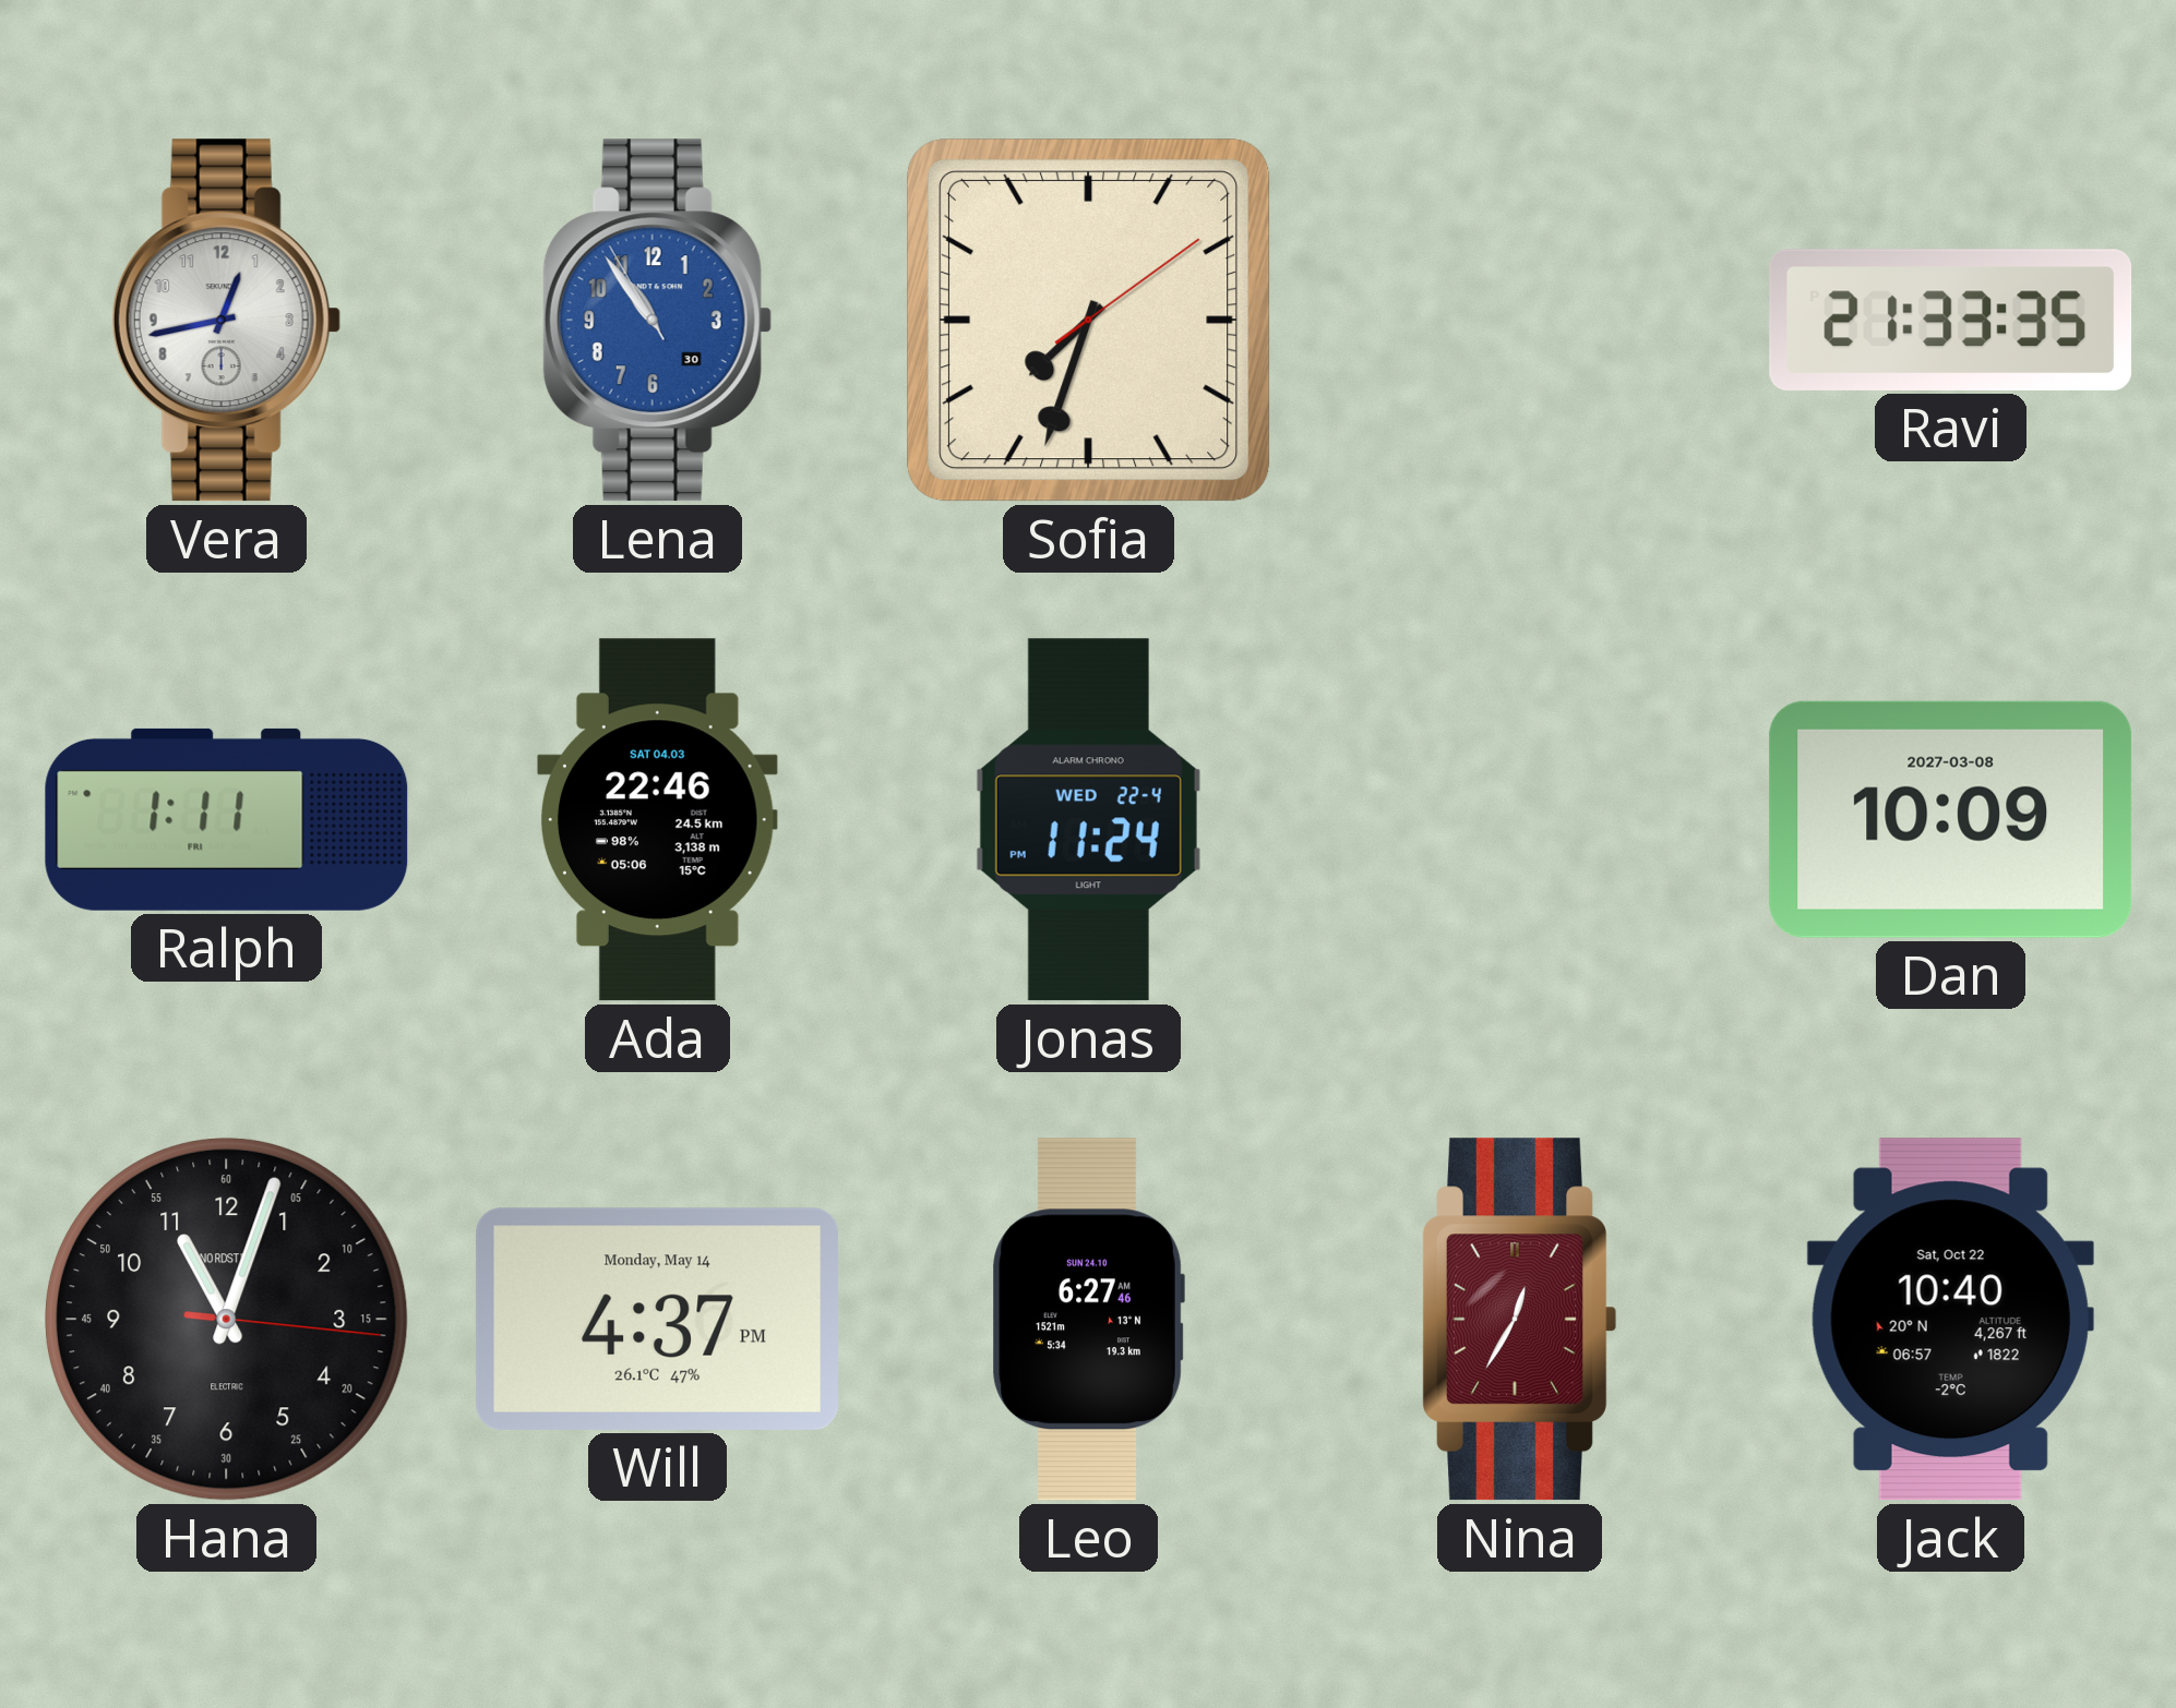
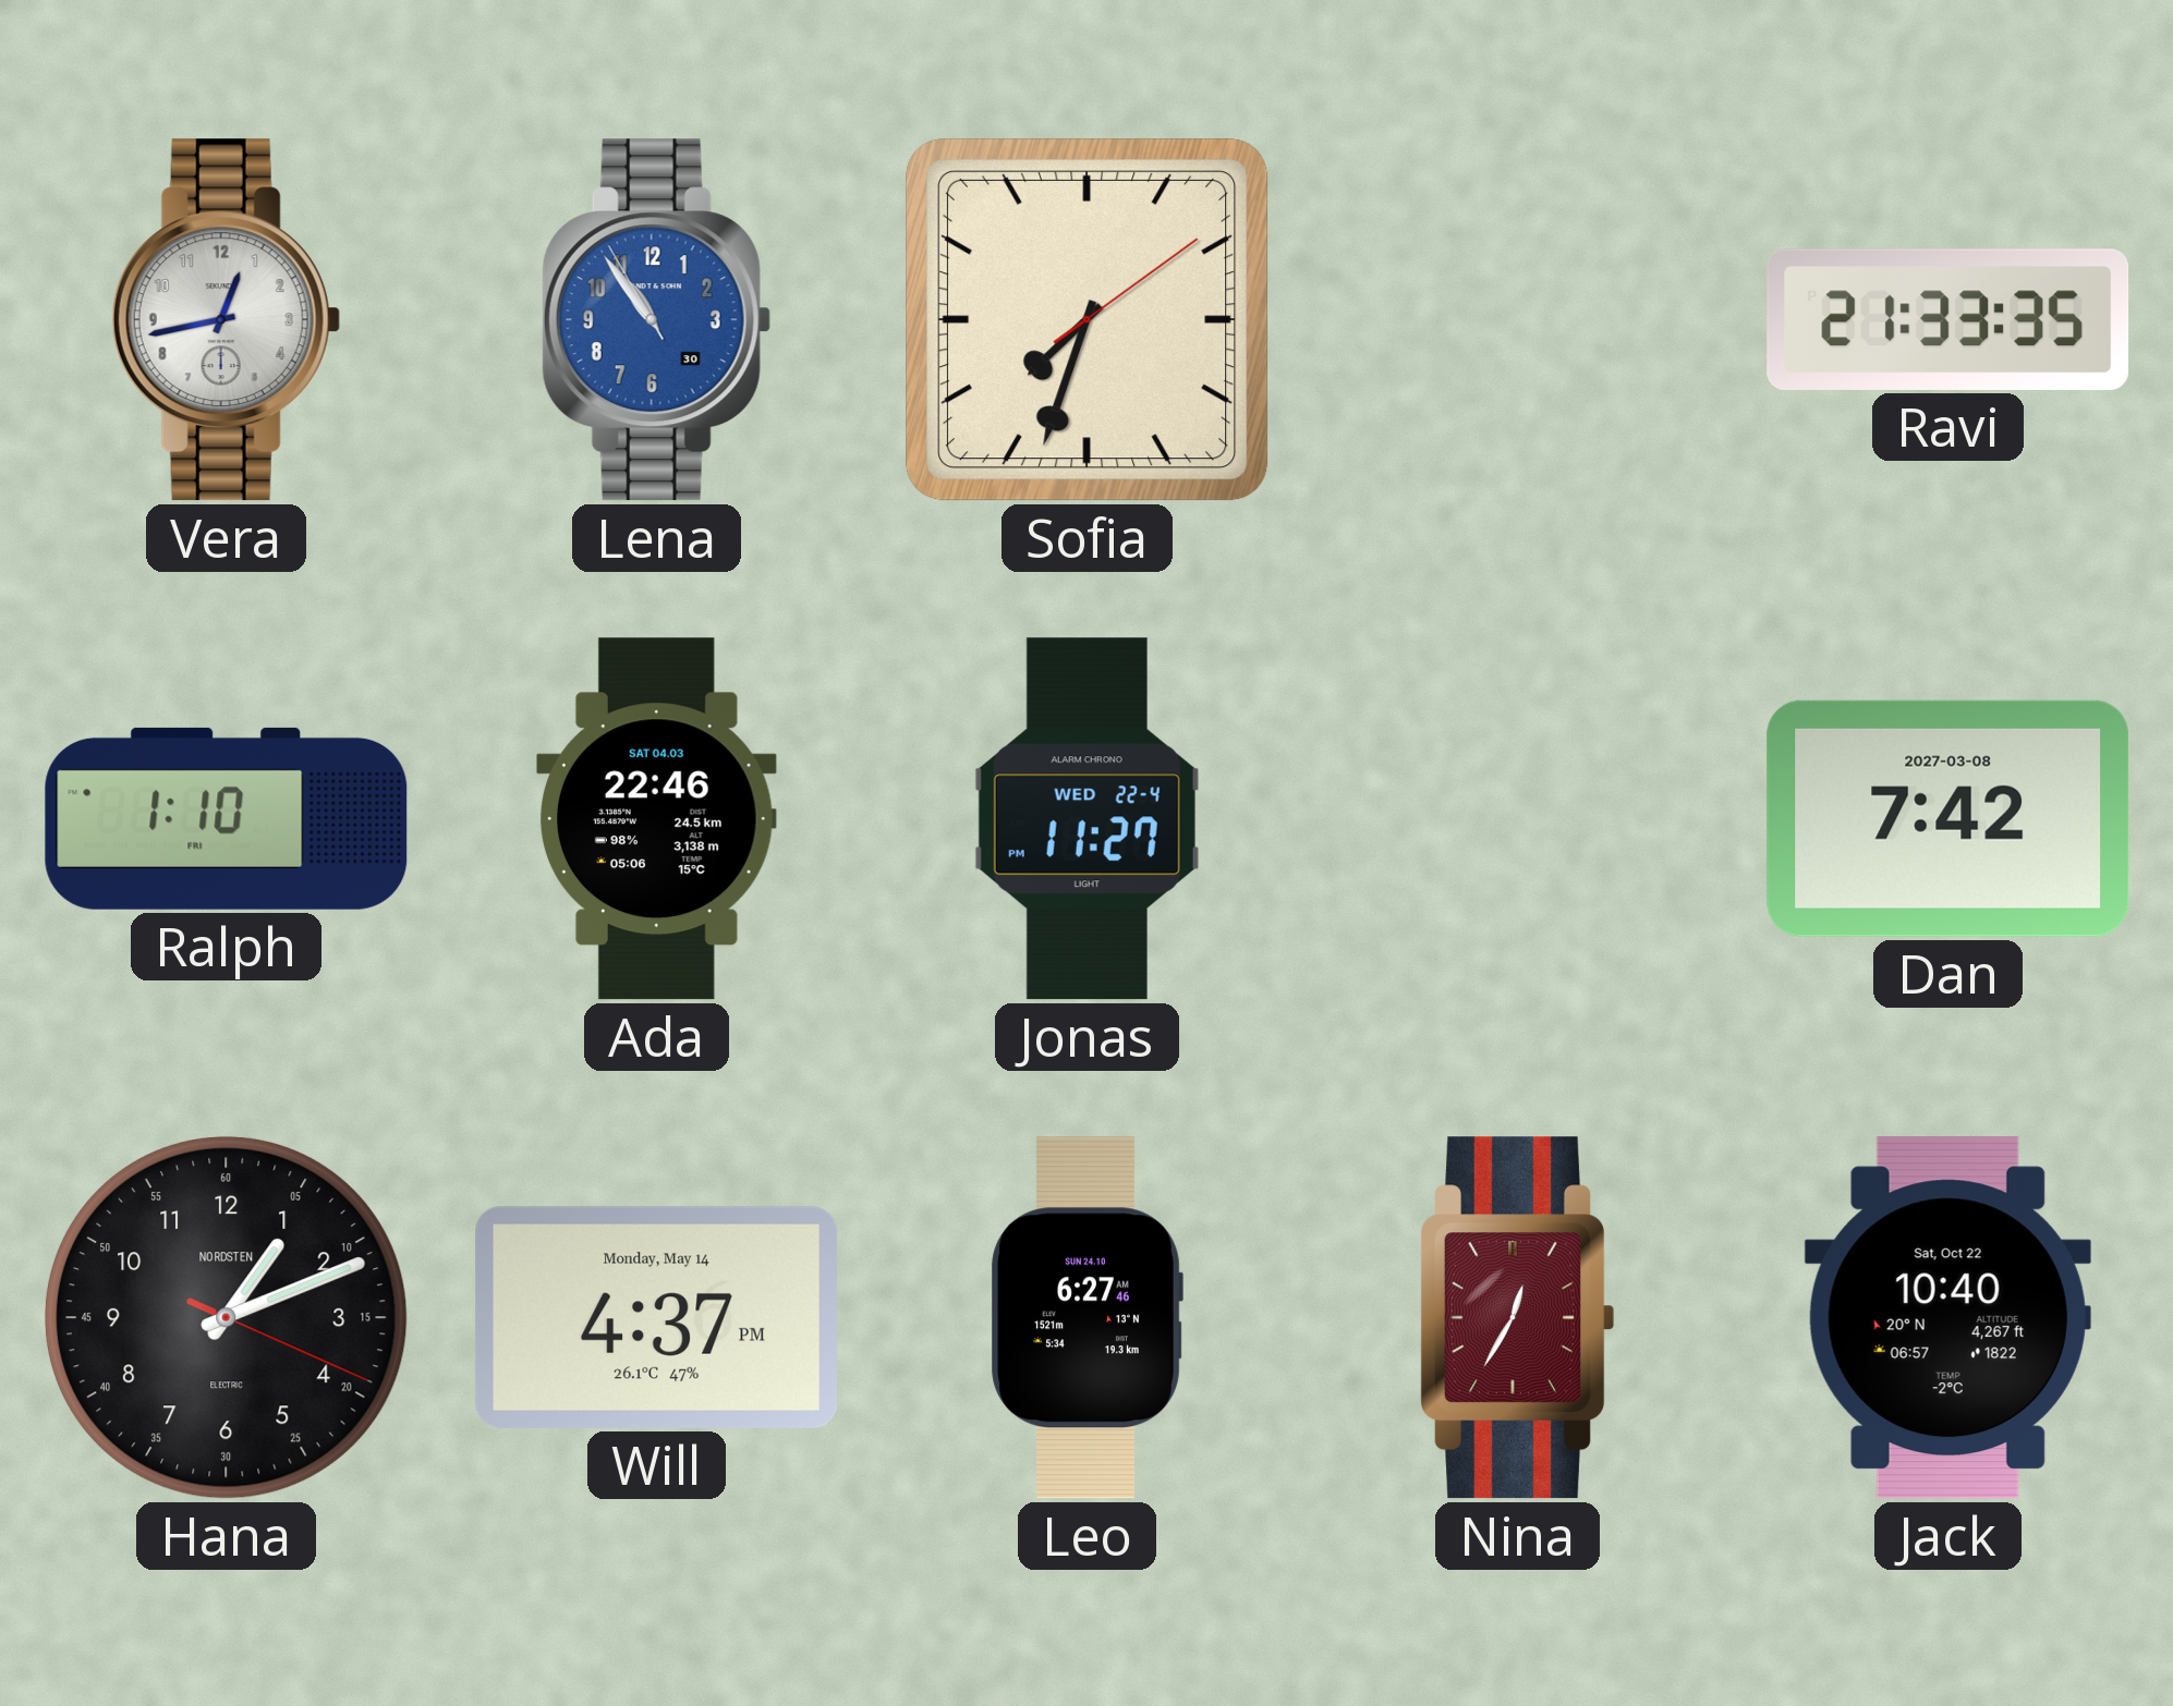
Ralph: 1:11 -> 1:10 (227, 818)
Jonas: 11:24 -> 11:27 (1086, 819)
Dan: 10:09 -> 7:42 (1949, 818)
Hana: 11:03 -> 1:11 (226, 1317)
